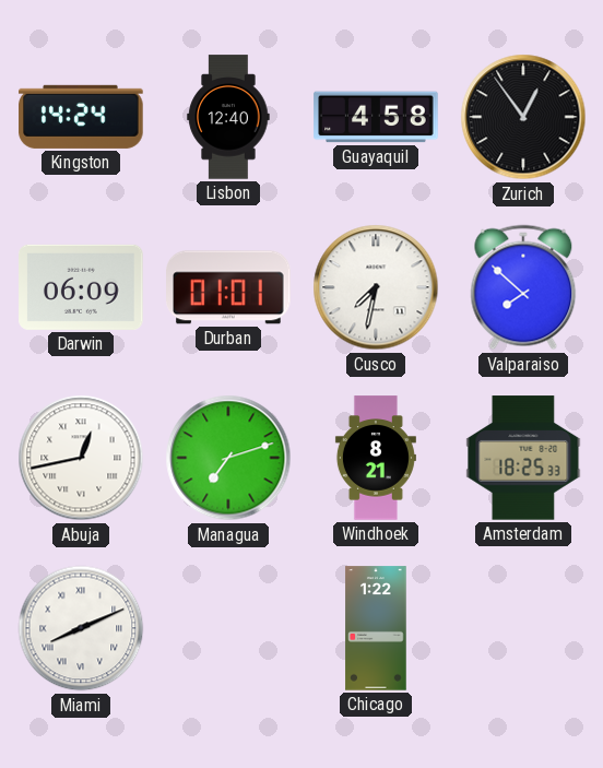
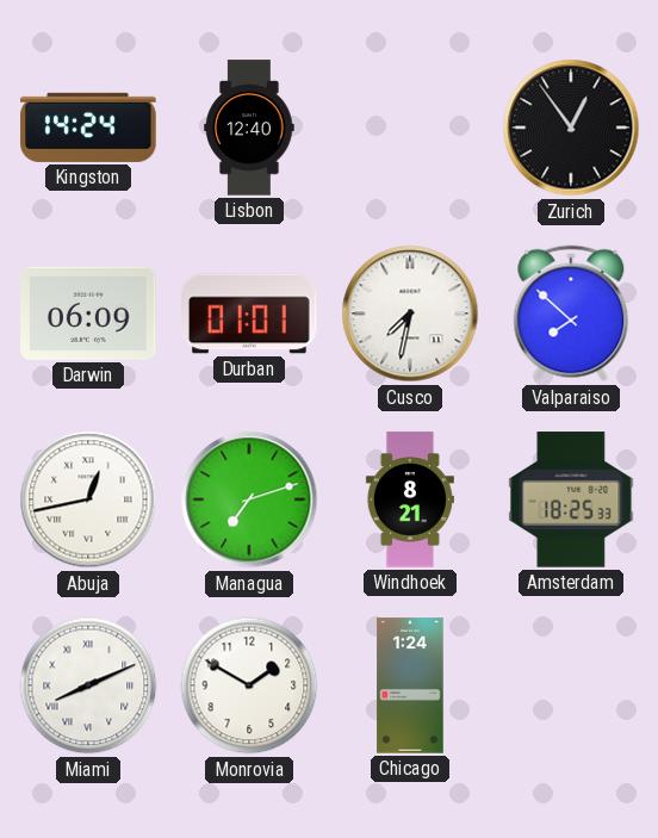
Guayaquil: 4:58 -> none (376, 117)
Monrovia: none -> 1:50 (249, 685)
Chicago: 1:22 -> 1:24 (410, 685)
